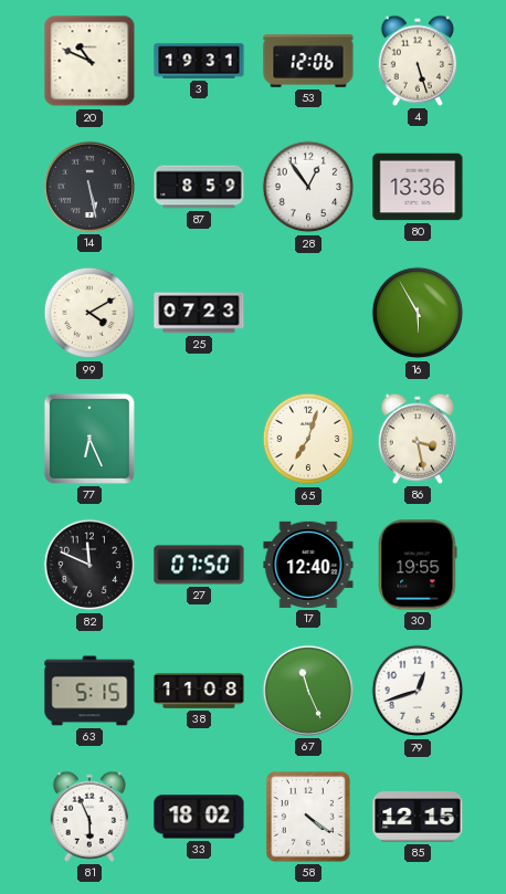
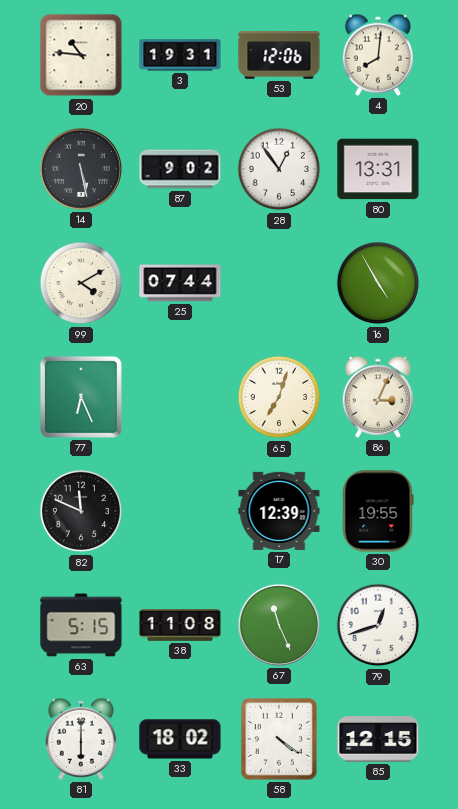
20: 10:49 -> 10:46 (81, 55)
4: 5:27 -> 8:01 (377, 55)
87: 8:59 -> 9:02 (180, 169)
80: 13:36 -> 13:31 (378, 169)
25: 07:23 -> 07:44 (180, 283)
16: 5:55 -> 4:55 (378, 283)
86: 3:28 -> 3:04 (377, 397)
27: 07:50 -> none (199, 565)
17: 12:40 -> 12:39 (279, 511)
81: 5:56 -> 6:00 (80, 739)
